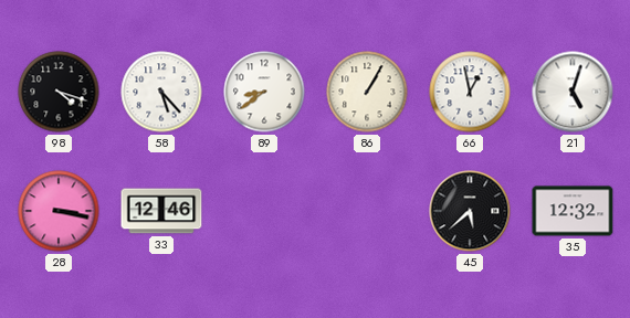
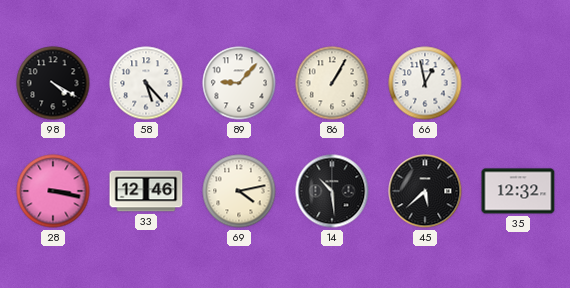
98: 4:18 -> 4:20 (53, 83)
89: 8:39 -> 9:07 (239, 83)
21: 5:03 -> none (573, 92)
69: none -> 4:13 (239, 191)
14: none -> 10:29 (332, 191)
